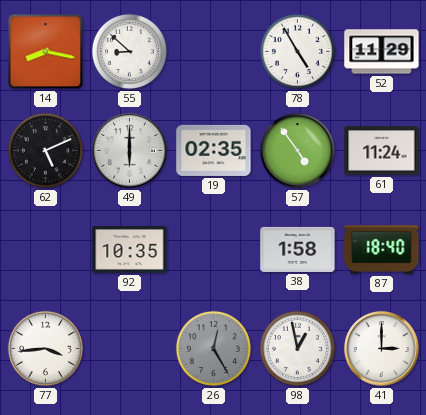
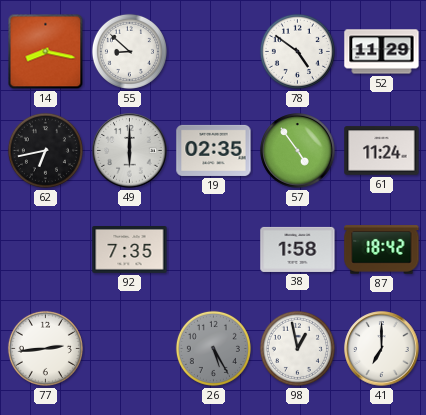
78: 4:55 -> 4:51 (297, 51)
62: 5:11 -> 6:43 (45, 150)
92: 10:35 -> 7:35 (130, 250)
87: 18:40 -> 18:42 (382, 250)
77: 3:44 -> 2:44 (45, 348)
26: 12:25 -> 5:25 (213, 348)
41: 3:00 -> 7:00 (382, 349)
